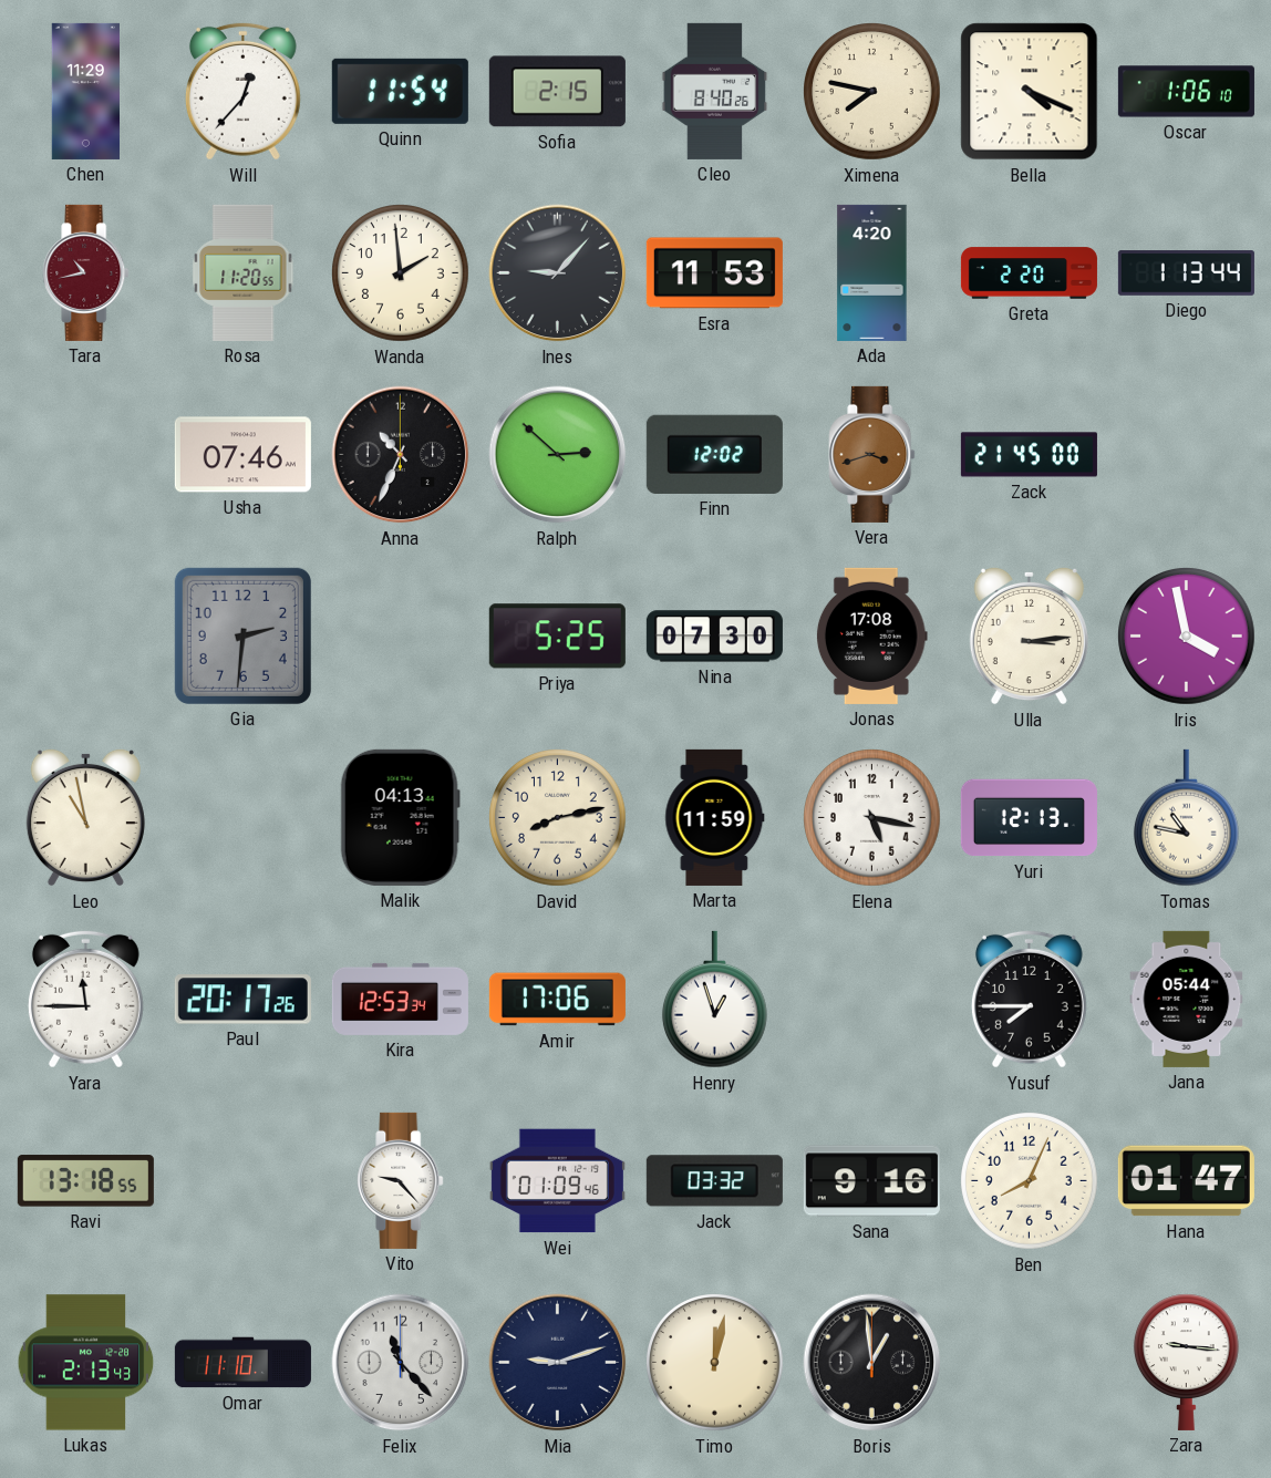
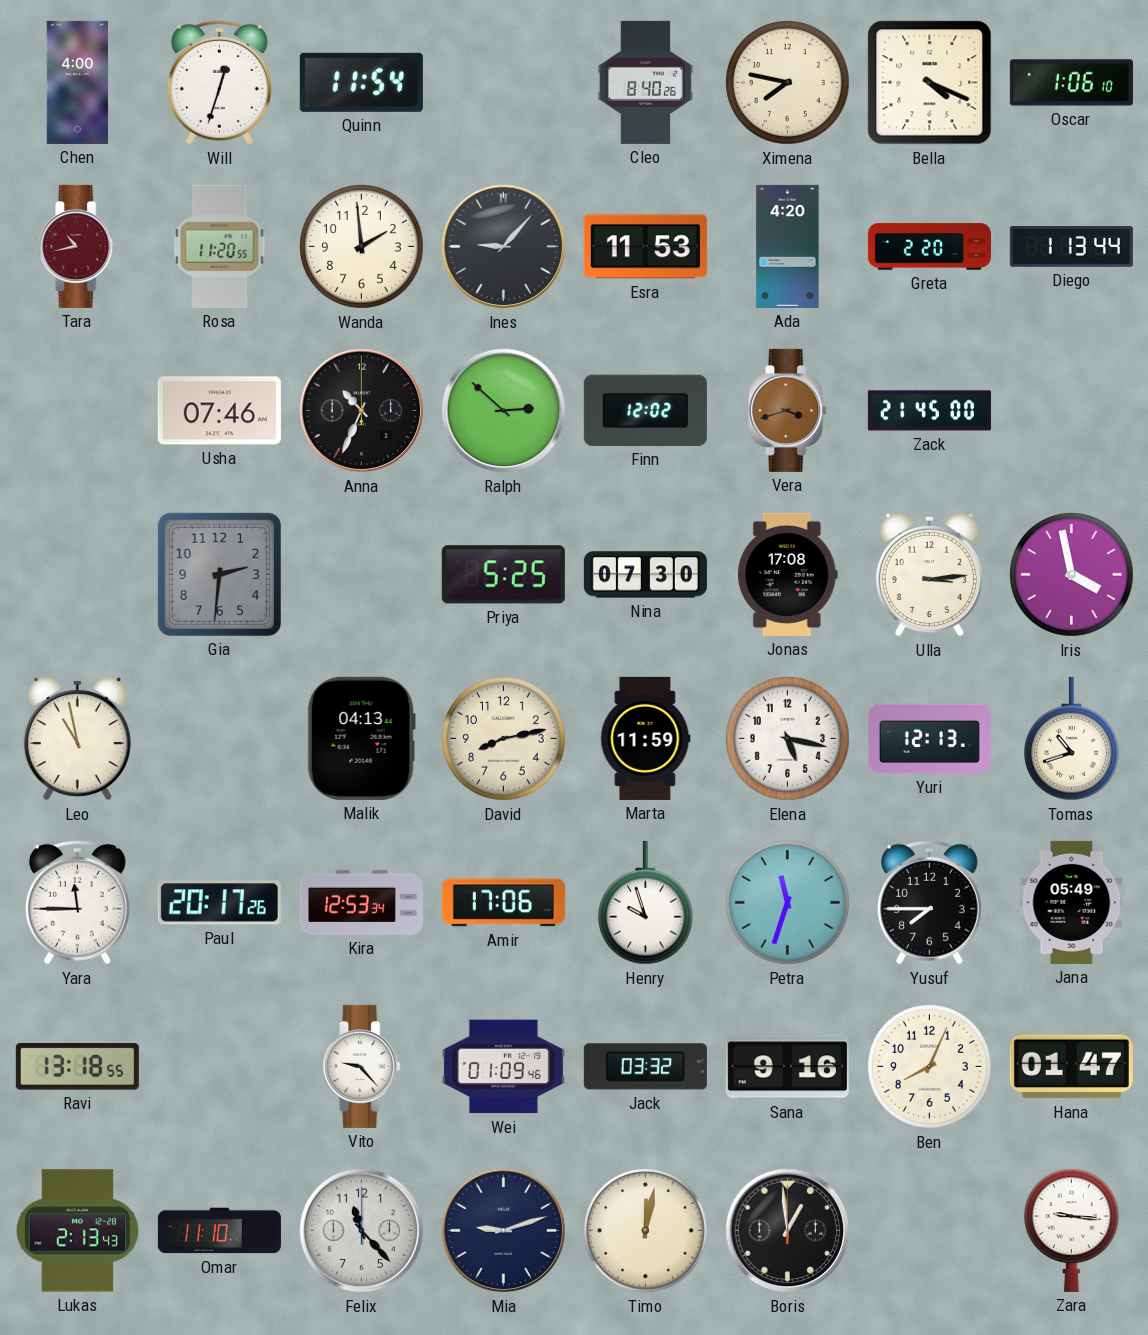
Chen: 11:29 -> 4:00 (77, 82)
Will: 12:37 -> 12:33 (219, 82)
Sofia: 2:15 -> none (557, 92)
Tomas: 10:47 -> 10:42 (1071, 739)
Henry: 12:57 -> 9:57 (645, 903)
Petra: none -> 11:33 (788, 903)
Jana: 05:44 -> 05:49 (1072, 902)
